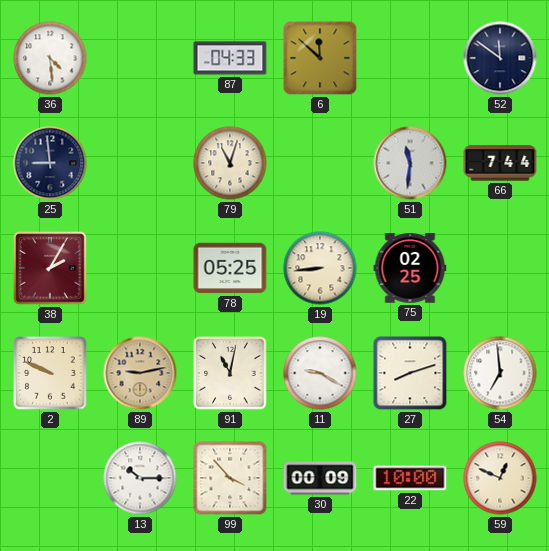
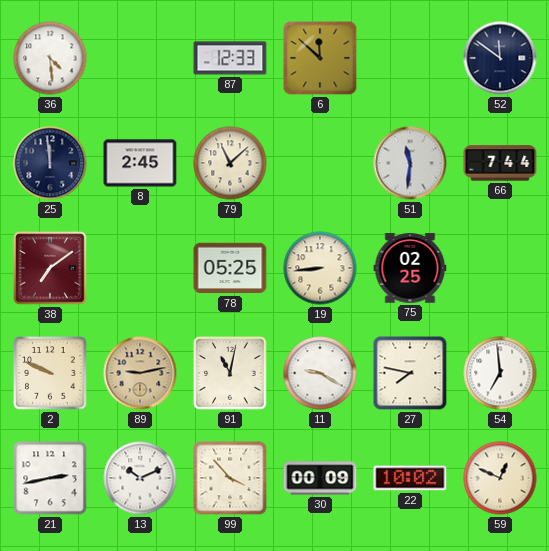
87: 04:33 -> 12:33 (230, 58)
25: 8:59 -> 11:59 (50, 163)
8: none -> 2:45 (140, 163)
79: 11:03 -> 11:08 (230, 163)
38: 2:05 -> 7:09 (50, 268)
27: 8:12 -> 7:47 (410, 373)
21: none -> 2:43 (50, 478)
13: 10:15 -> 10:11 (140, 478)
22: 10:00 -> 10:02 (410, 478)
